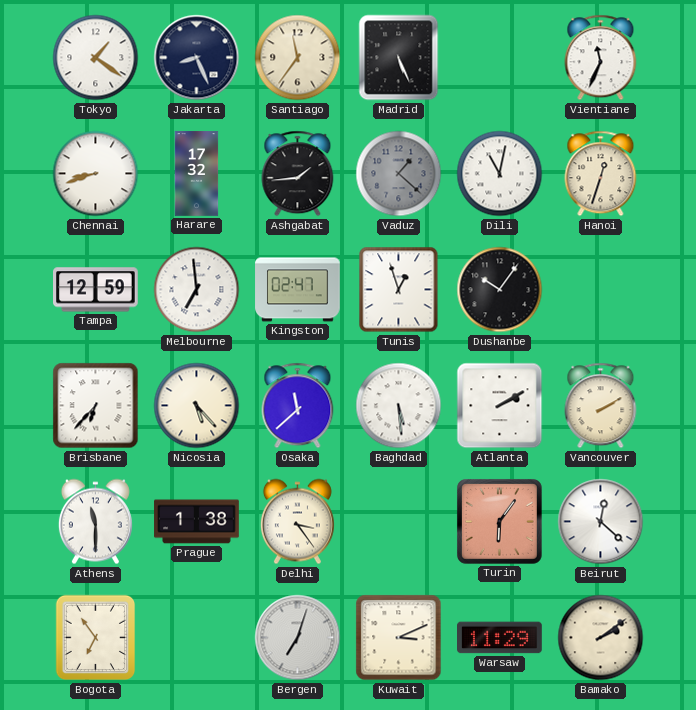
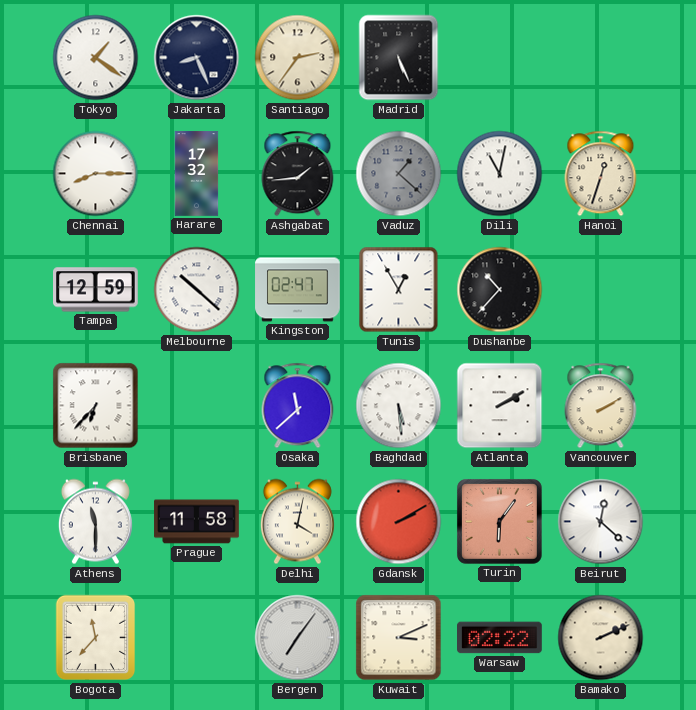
Santiago: 11:36 -> 2:36 (298, 58)
Vientiane: 11:34 -> none (601, 58)
Chennai: 8:42 -> 8:15 (96, 174)
Melbourne: 6:59 -> 10:22 (197, 290)
Tunis: 12:57 -> 12:55 (399, 290)
Dushanbe: 10:06 -> 10:37 (500, 290)
Nicosia: 5:23 -> none (197, 406)
Prague: 1:38 -> 11:58 (197, 522)
Delhi: 3:24 -> 4:02 (297, 522)
Gdansk: none -> 2:10 (399, 522)
Bogota: 6:54 -> 11:37 (96, 638)
Bergen: 7:03 -> 7:06 (298, 638)
Warsaw: 11:29 -> 02:22 (500, 638)
Bamako: 2:09 -> 2:11 (601, 638)
